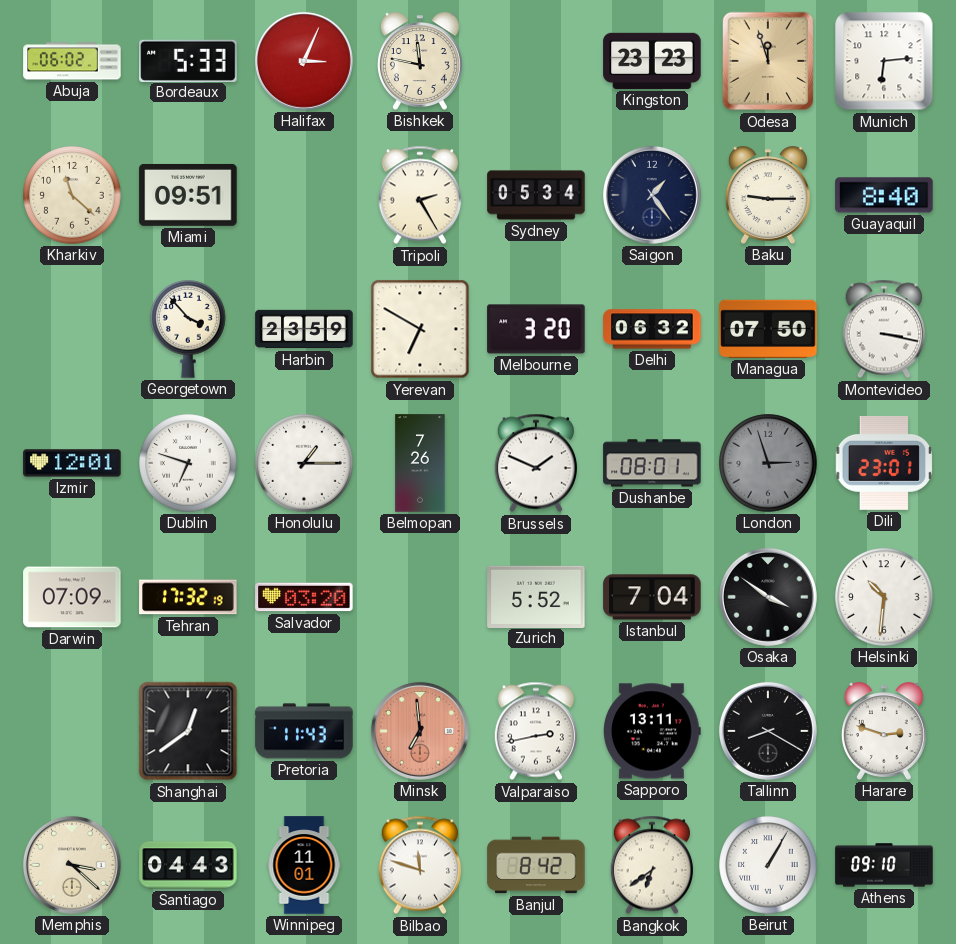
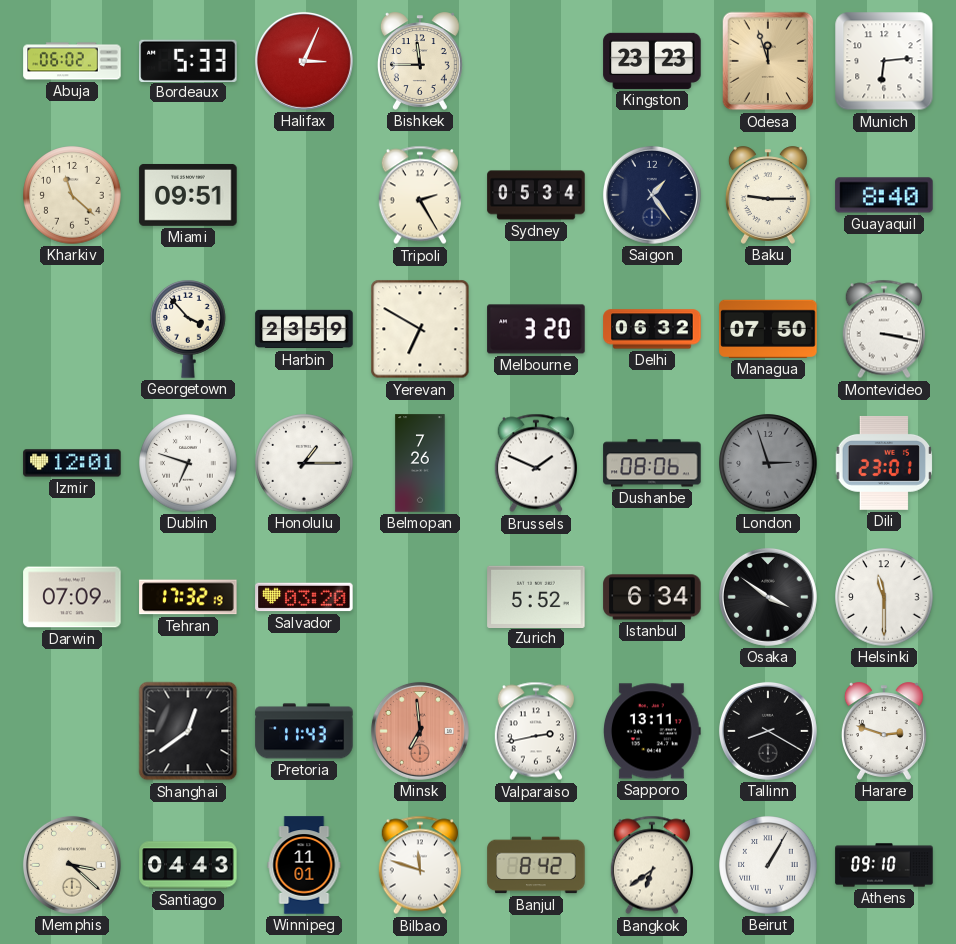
Bishkek: 11:47 -> 11:45 (420, 61)
Dushanbe: 08:01 -> 08:06 (652, 463)
Istanbul: 7:04 -> 6:34 (652, 597)
Helsinki: 10:31 -> 11:30 (884, 597)
